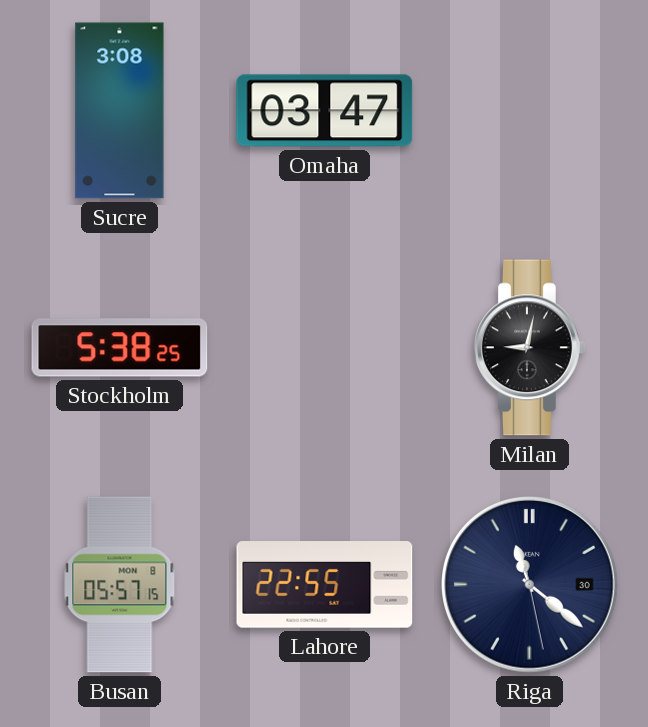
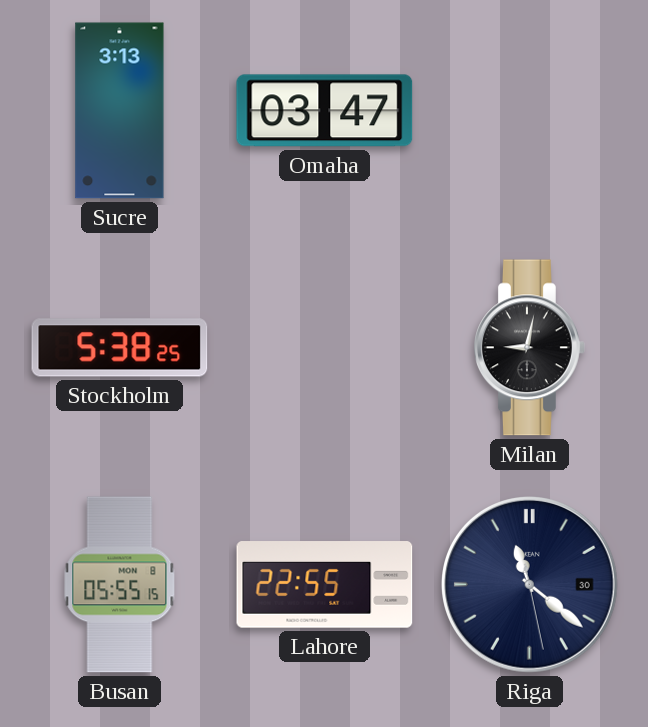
Sucre: 3:08 -> 3:13 (120, 111)
Busan: 05:57 -> 05:55 (120, 585)
